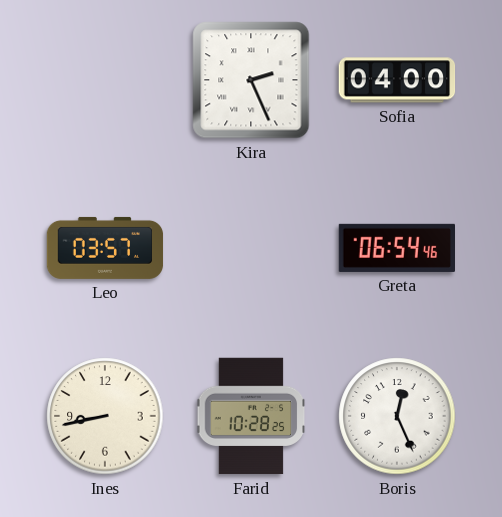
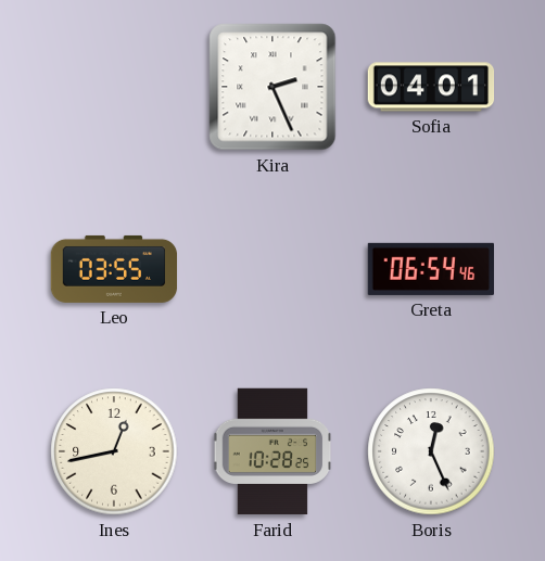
Sofia: 04:00 -> 04:01 (431, 87)
Leo: 03:57 -> 03:55 (114, 269)
Ines: 8:43 -> 12:43 (114, 451)
